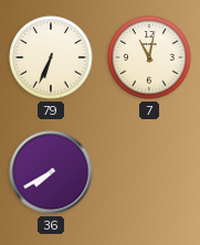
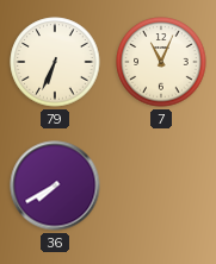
7: 11:02 -> 11:04 (161, 62)
